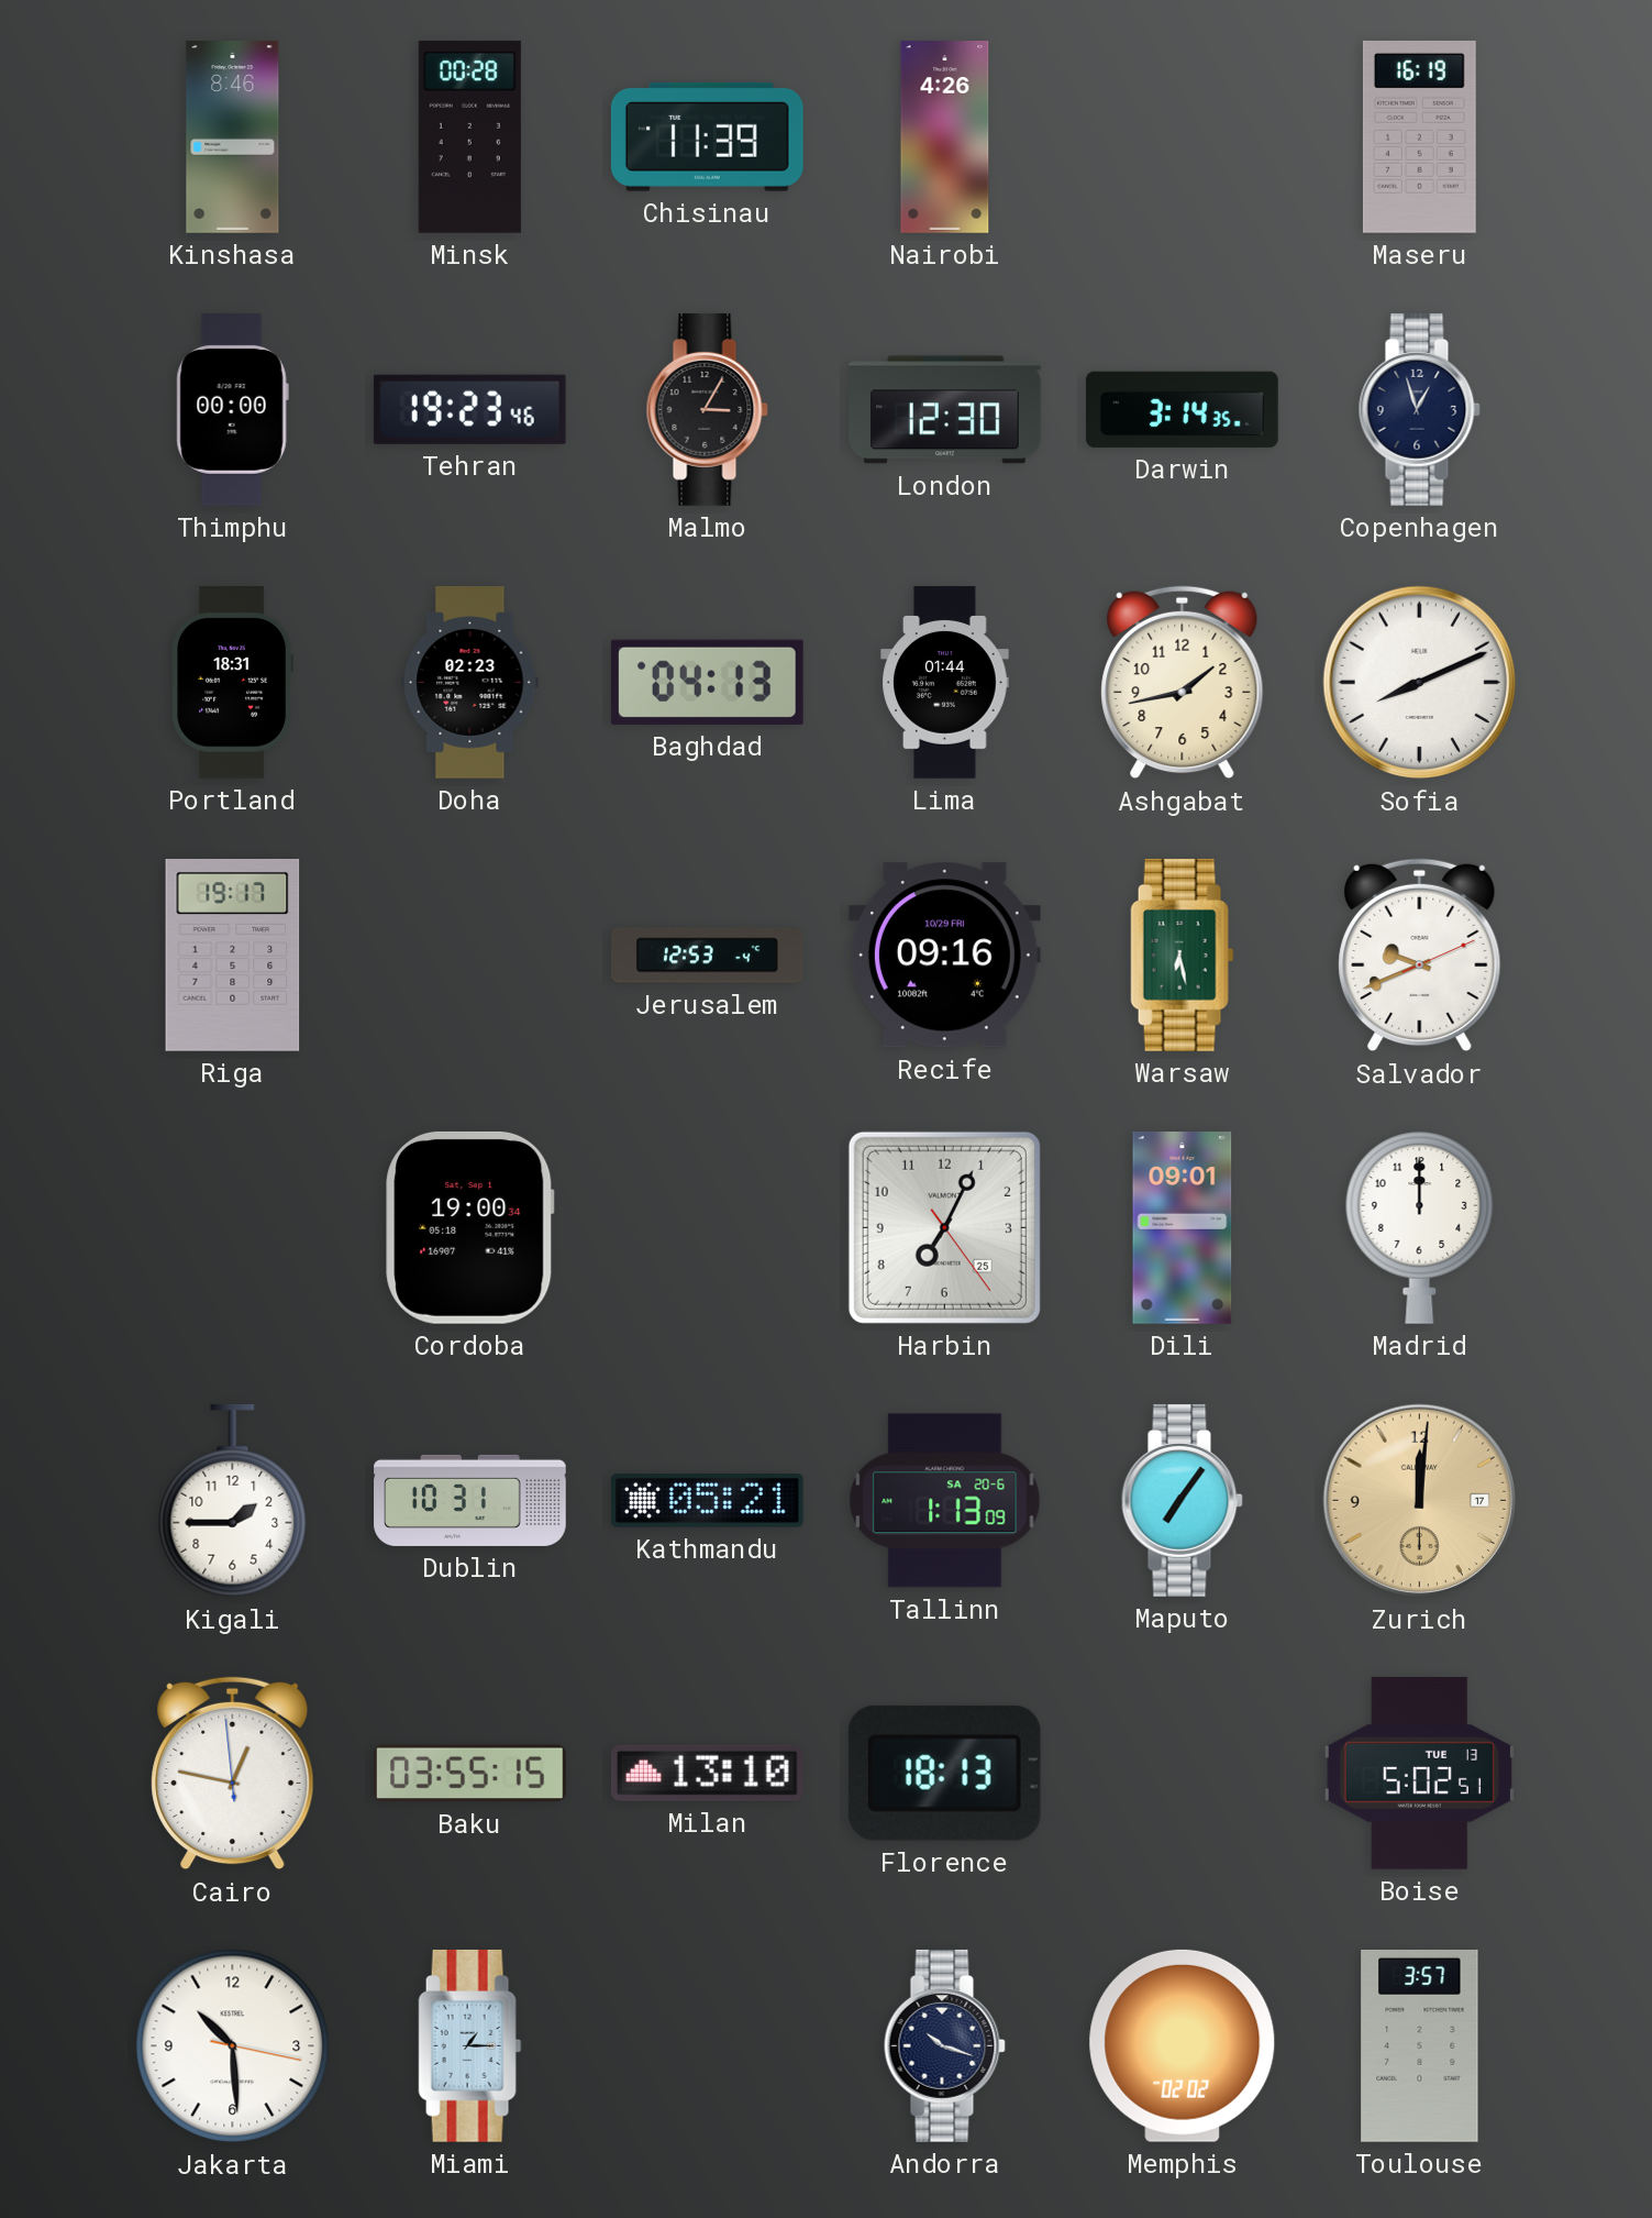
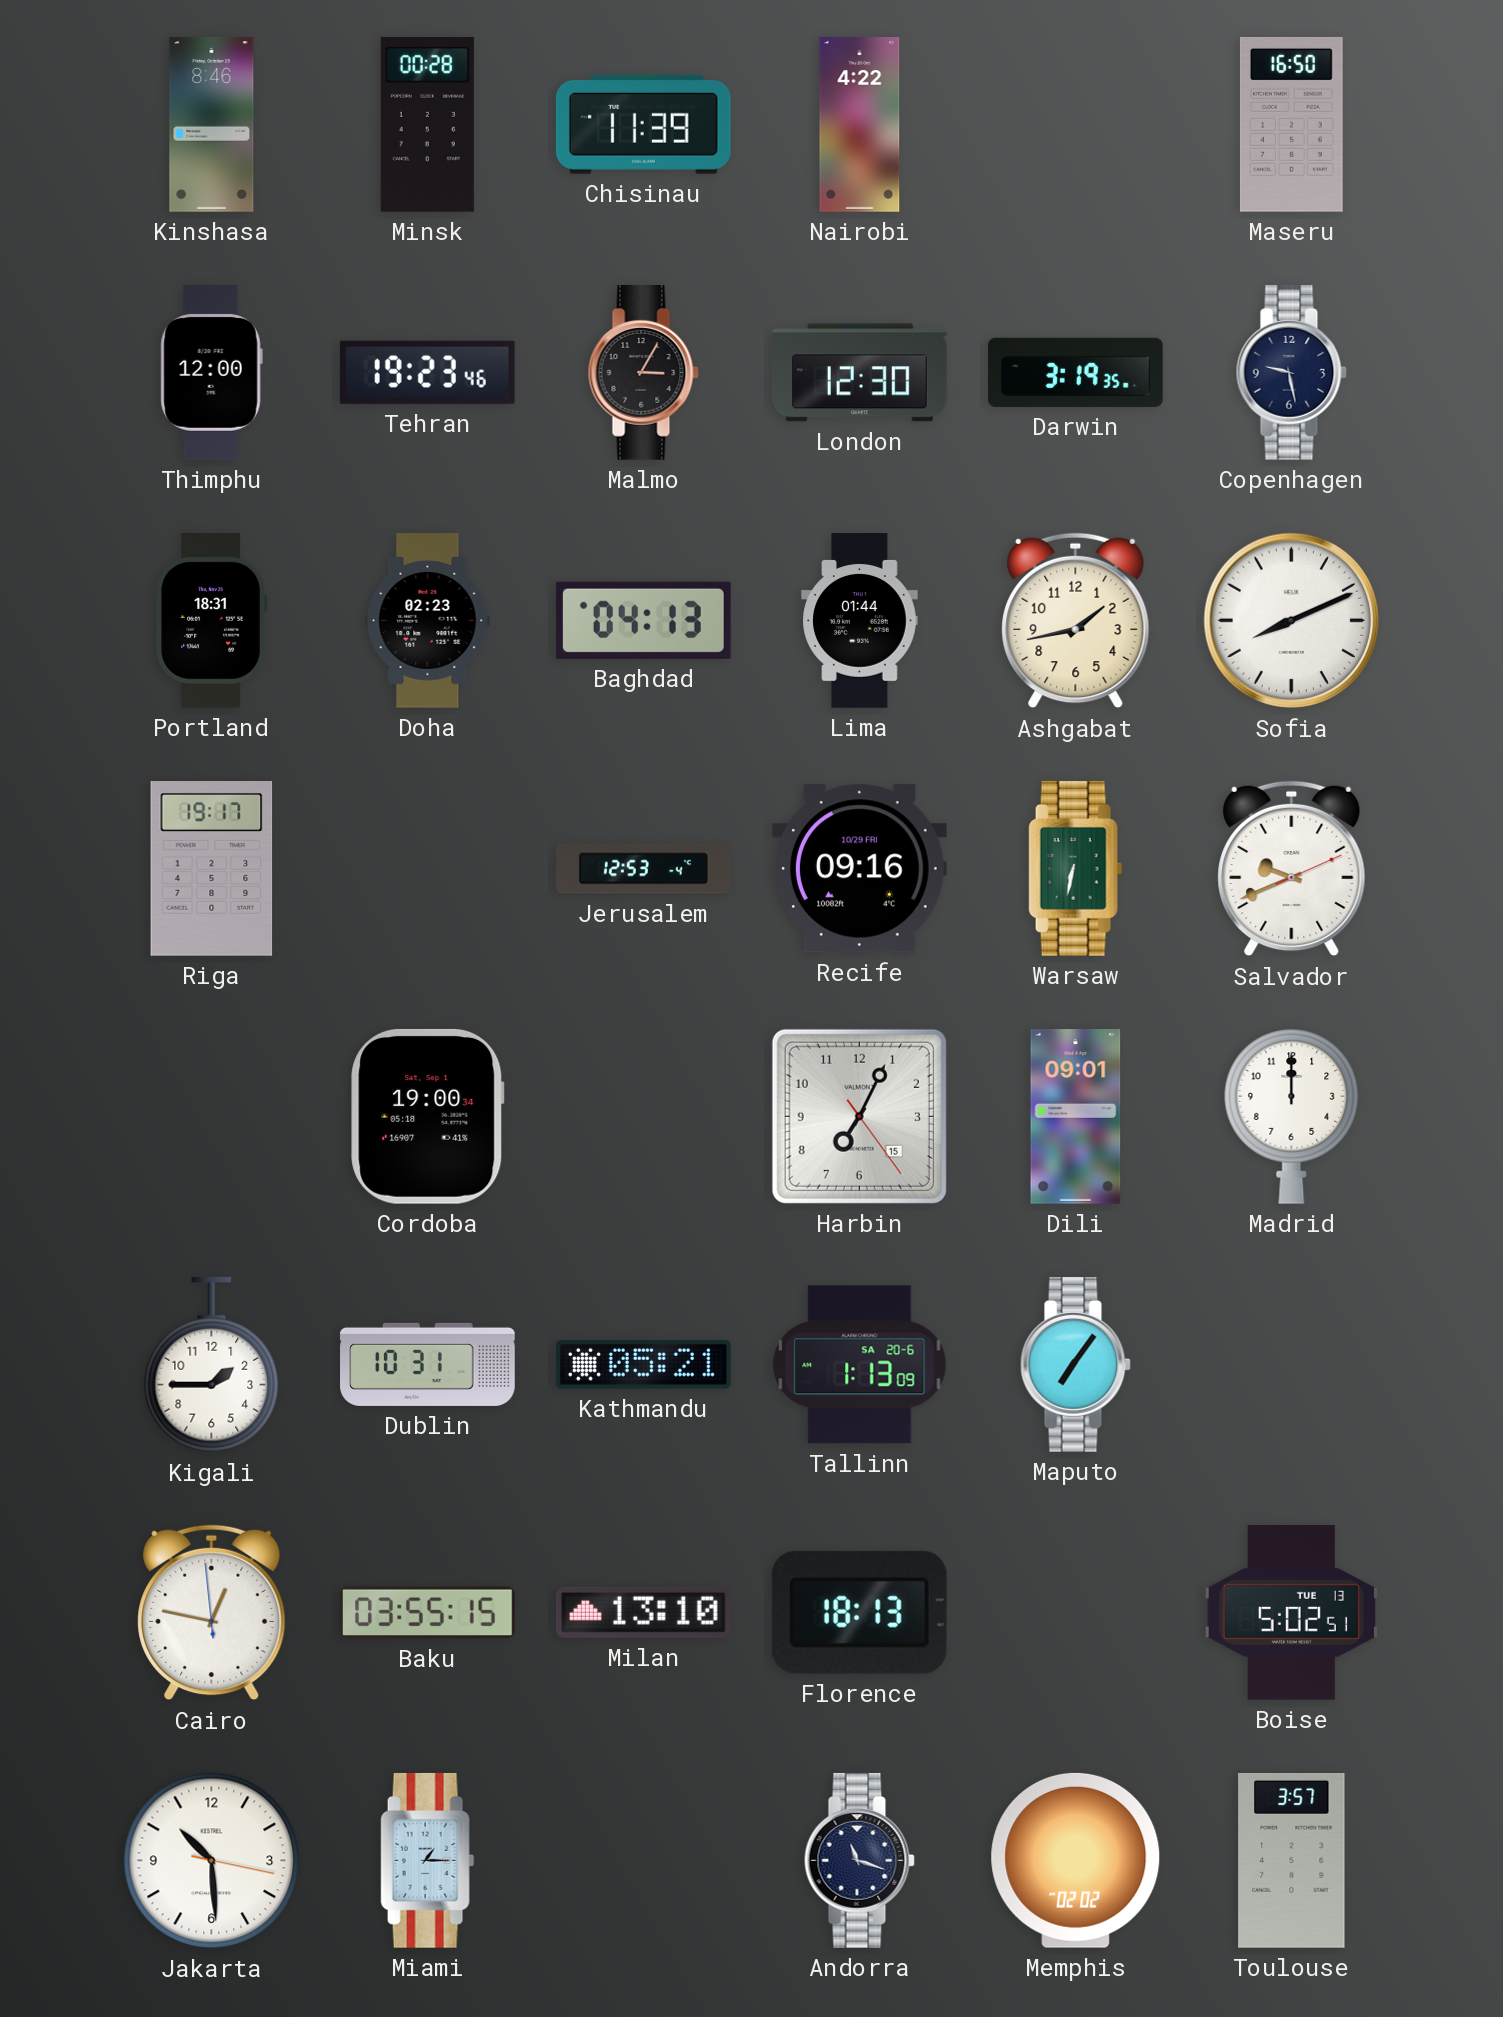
Nairobi: 4:26 -> 4:22 (860, 125)
Maseru: 16:19 -> 16:50 (1291, 124)
Thimphu: 00:00 -> 12:00 (211, 373)
Darwin: 3:14 -> 3:19 (1076, 372)
Copenhagen: 12:57 -> 9:28 (1291, 373)
Warsaw: 6:28 -> 6:32 (1076, 869)
Harbin date: 25 -> 15 (859, 1116)
Zurich: 12:01 -> none (1420, 1501)
Andorra: 10:18 -> 11:18 (859, 1861)
